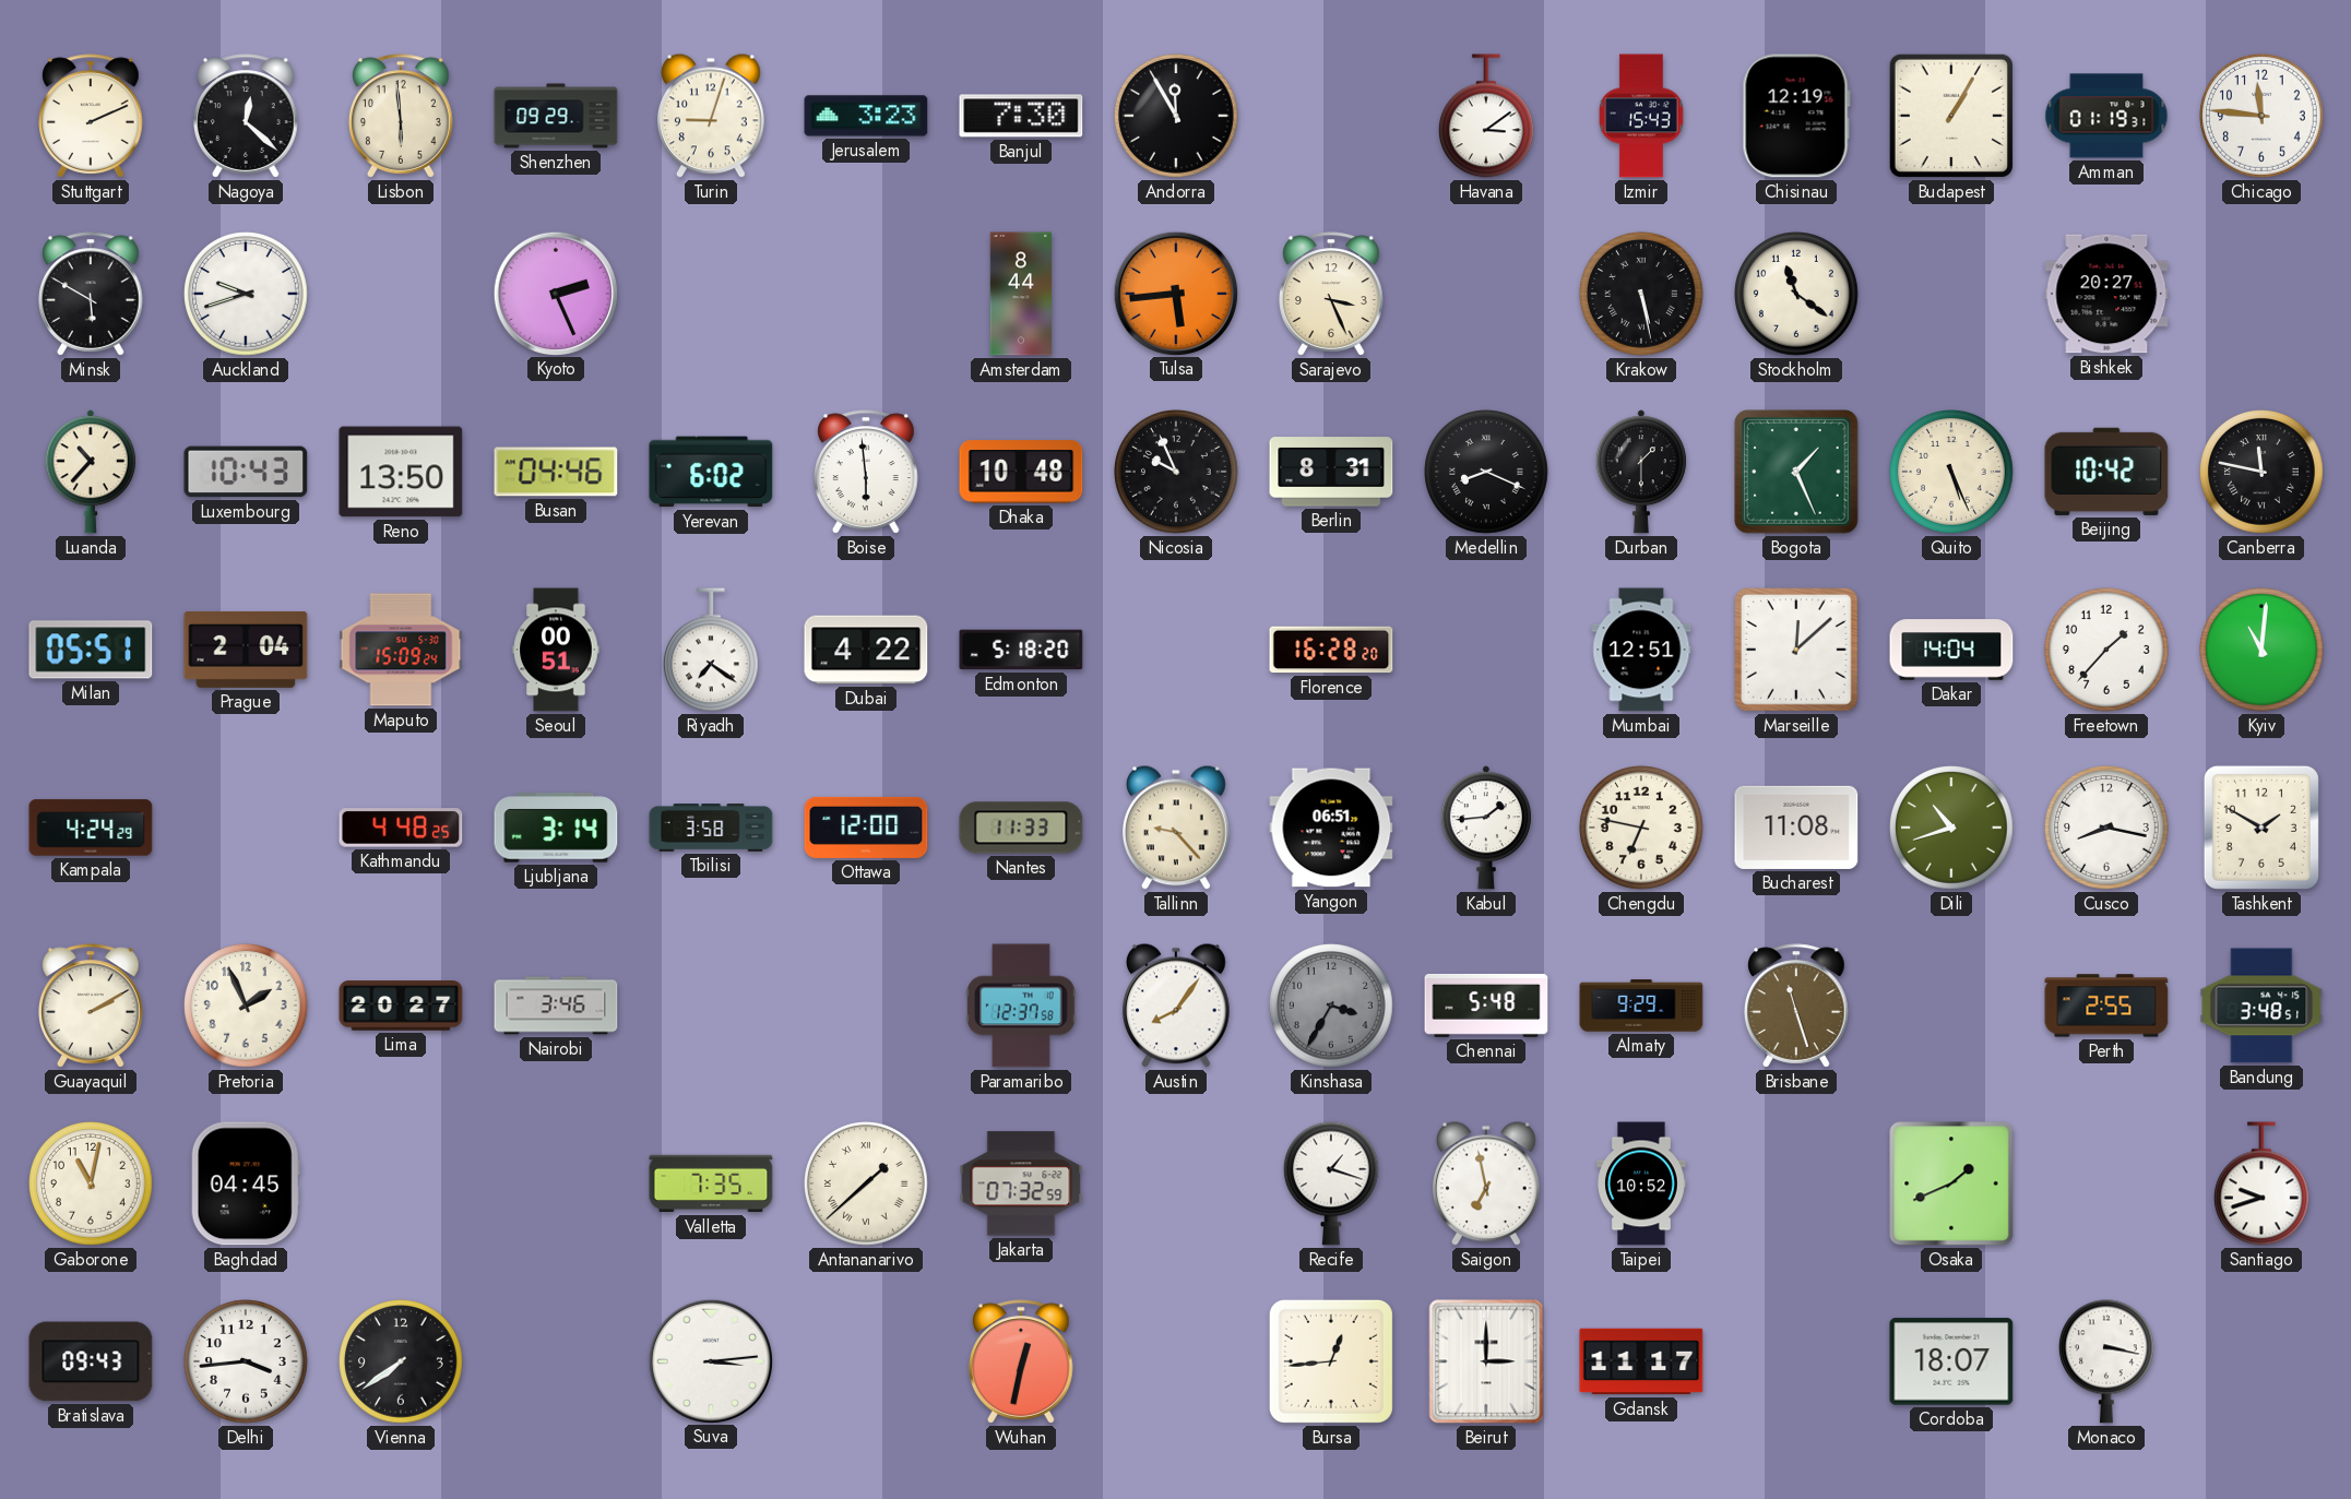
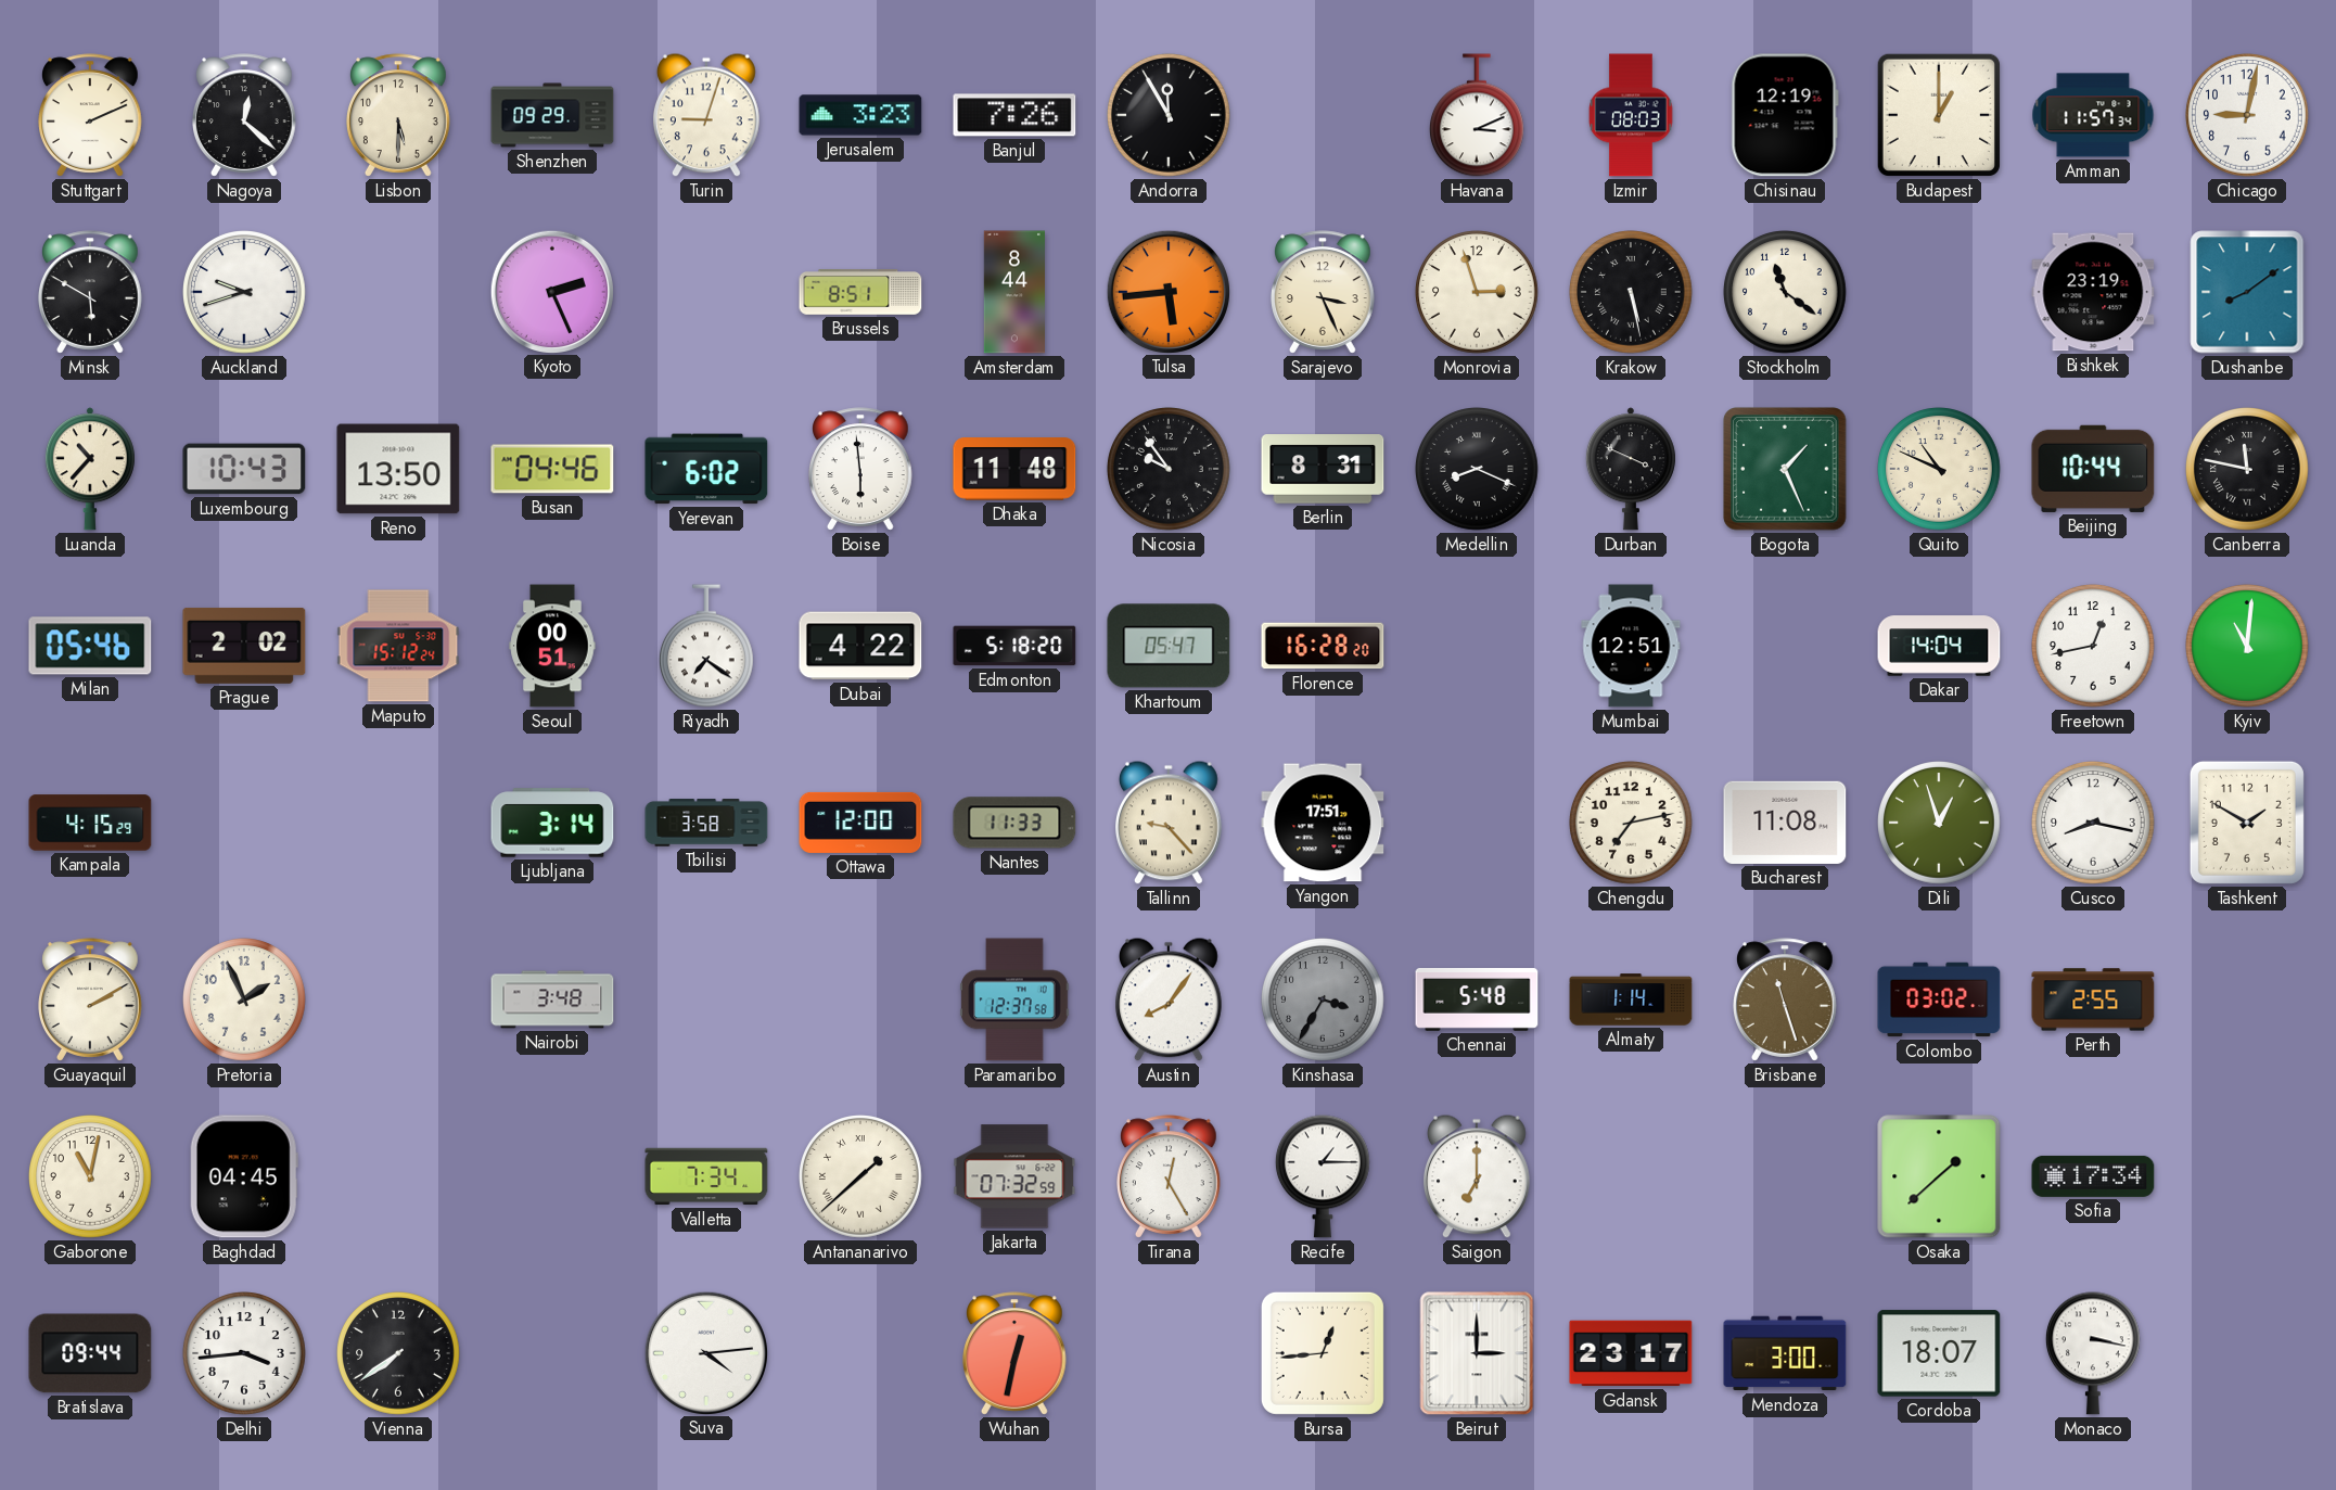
Lisbon: 5:59 -> 5:30 (399, 115)
Banjul: 7:30 -> 7:26 (1014, 115)
Havana: 3:09 -> 3:11 (1477, 115)
Izmir: 15:43 -> 08:03 (1631, 115)
Budapest: 1:05 -> 1:00 (1939, 115)
Amman: 01:19 -> 11:57 (2093, 115)
Chicago: 11:46 -> 9:02 (2248, 116)
Brussels: none -> 8:51 (860, 292)
Monrovia: none -> 2:57 (1478, 293)
Bishkek: 20:27 -> 23:19 (2093, 292)
Dushanbe: none -> 8:09 (2247, 292)
Dhaka: 10:48 -> 11:48 (1014, 469)
Nicosia: 9:56 -> 9:54 (1170, 470)
Durban: 1:30 -> 3:49 (1631, 469)
Quito: 5:26 -> 10:49 (1940, 470)
Beijing: 10:42 -> 10:44 (2093, 469)
Milan: 05:51 -> 05:46 (90, 646)
Prague: 2:04 -> 2:02 (244, 646)
Maputo: 15:09 -> 15:12 (398, 646)
Khartoum: none -> 05:47 (1169, 646)
Marseille: 12:08 -> none (1796, 650)
Freetown: 1:37 -> 12:43 (2094, 647)
Kampala: 4:24 -> 4:15 (90, 823)
Kathmandu: 4:48 -> none (401, 828)
Yangon: 06:51 -> 17:51 (1323, 823)
Kabul: 1:44 -> none (1486, 828)
Chengdu: 6:47 -> 7:13 (1632, 824)
Dili: 10:42 -> 12:57 (1940, 824)
Lima: 20:27 -> none (401, 1006)
Nairobi: 3:46 -> 3:48 (552, 999)
Almaty: 9:29 -> 1:14 (1631, 999)
Colombo: none -> 03:02 (1939, 999)
Bandung: 3:48 -> none (2261, 1006)
Valletta: 7:35 -> 7:34 (706, 1176)
Tirana: none -> 12:25 (1170, 1176)
Recife: 1:18 -> 1:15 (1323, 1176)
Saigon: 6:58 -> 7:00 (1478, 1176)
Taipei: 10:52 -> none (1641, 1183)
Osaka: 1:41 -> 1:38 (1939, 1176)
Sofia: none -> 17:34 (2093, 1176)
Santiago: 9:42 -> none (2261, 1183)
Bratislava: 09:43 -> 09:44 (90, 1353)
Suva: 3:14 -> 4:14 (705, 1352)
Gdansk: 11:17 -> 23:17 (1631, 1353)
Mendoza: none -> 3:00 (1785, 1353)
